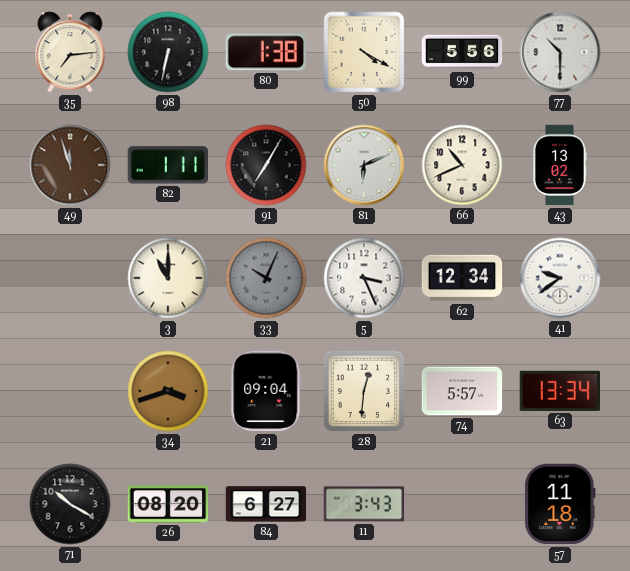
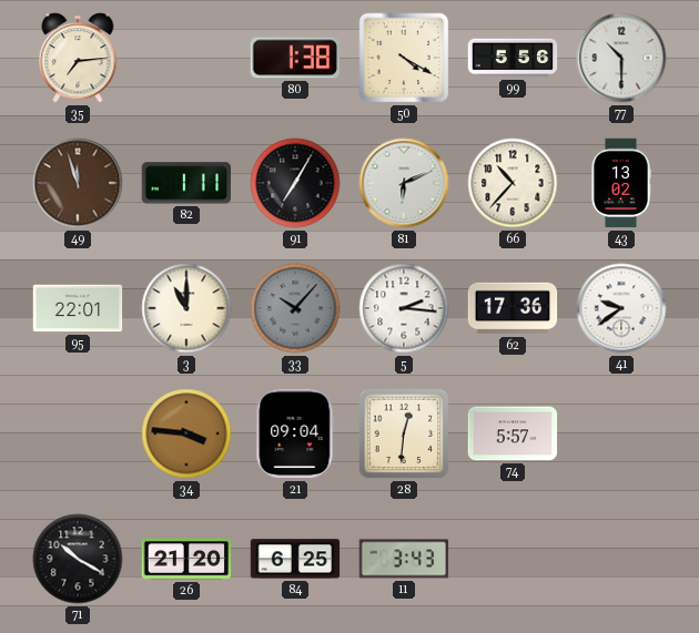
98: 6:32 -> none (168, 52)
66: 10:41 -> 10:37 (513, 183)
95: none -> 22:01 (78, 308)
33: 10:04 -> 10:07 (295, 308)
5: 3:26 -> 2:16 (404, 308)
62: 12:34 -> 17:36 (513, 308)
34: 3:42 -> 3:46 (186, 433)
63: 13:34 -> none (559, 391)
26: 08:20 -> 21:20 (186, 559)
84: 6:27 -> 6:25 (295, 559)
57: 11:18 -> none (560, 504)
